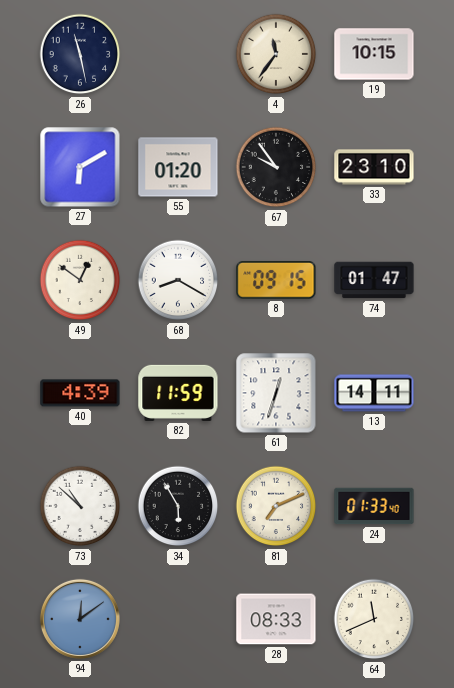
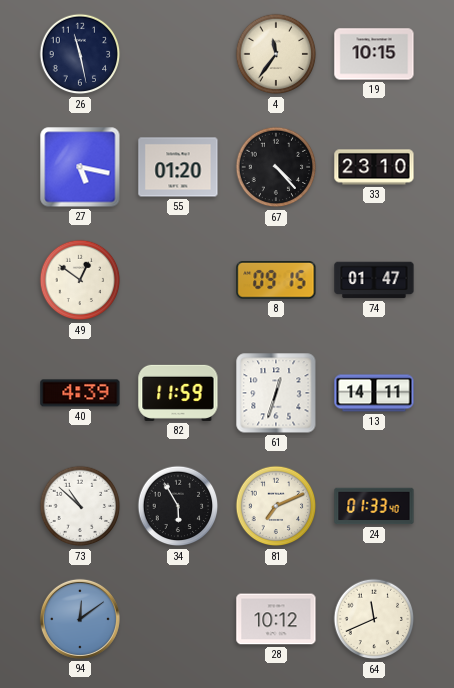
27: 6:10 -> 5:17 (80, 167)
67: 9:54 -> 4:23 (276, 167)
68: 8:20 -> none (178, 280)
28: 08:33 -> 10:12 (276, 619)
